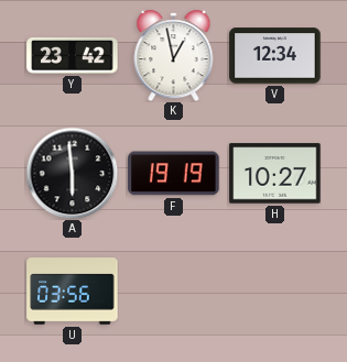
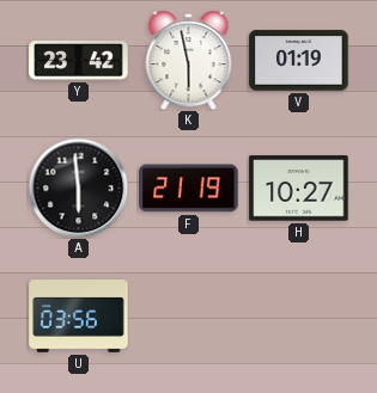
K: 12:58 -> 5:58 (189, 61)
V: 12:34 -> 01:19 (299, 61)
F: 19:19 -> 21:19 (189, 189)
